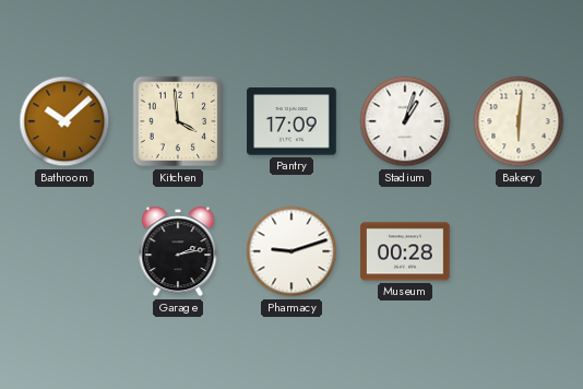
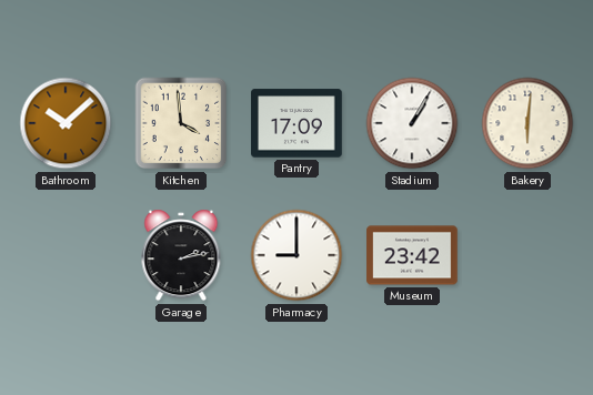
Stadium: 1:03 -> 1:05 (412, 123)
Pharmacy: 9:12 -> 9:00 (296, 255)
Museum: 00:28 -> 23:42 (412, 255)
